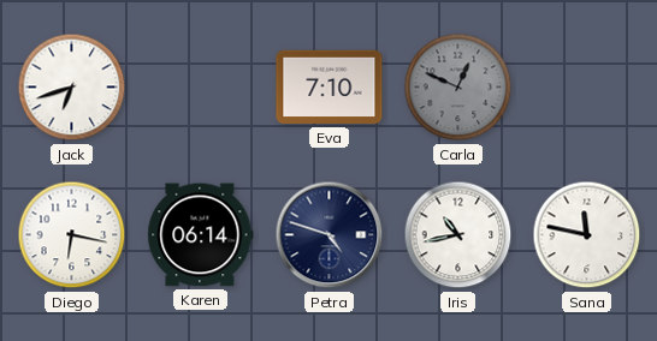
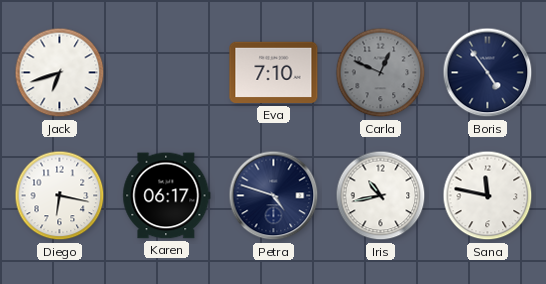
Boris: none -> 4:54 (488, 73)
Karen: 06:14 -> 06:17 (167, 196)
